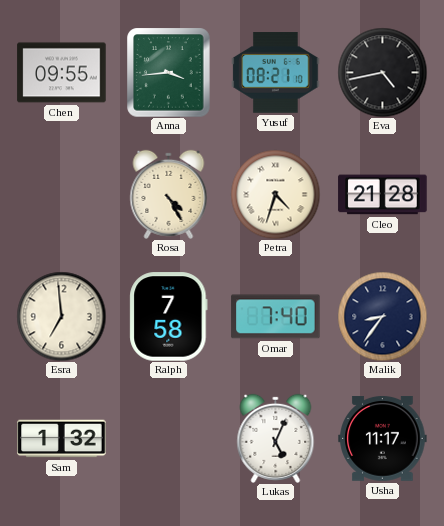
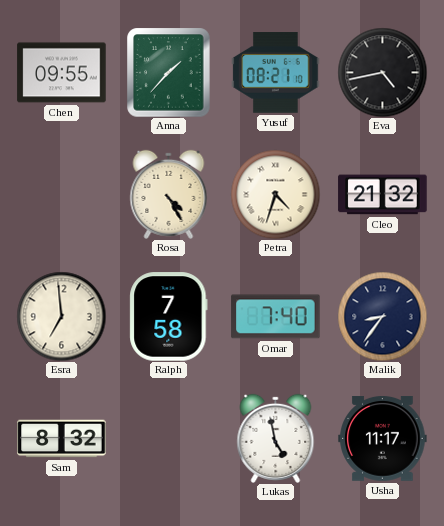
Anna: 3:44 -> 1:37 (169, 73)
Cleo: 21:28 -> 21:32 (383, 195)
Sam: 1:32 -> 8:32 (62, 439)
Lukas: 5:04 -> 4:58 (276, 438)
